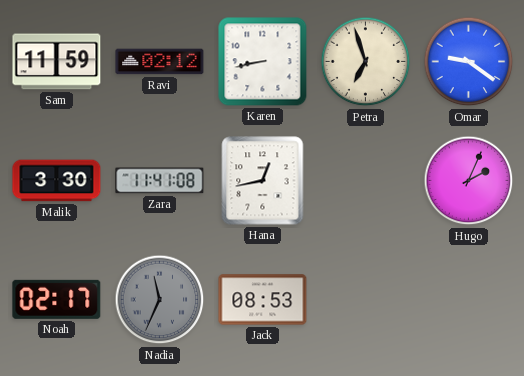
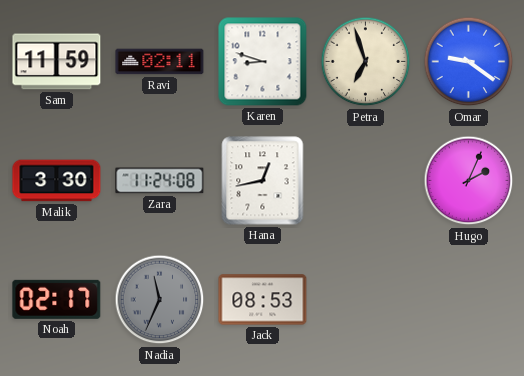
Ravi: 02:12 -> 02:11 (160, 62)
Karen: 8:43 -> 8:48 (263, 62)
Zara: 11:41 -> 11:24 (160, 181)
